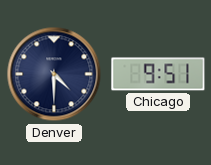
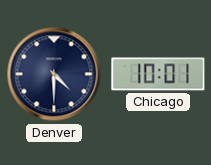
Chicago: 9:51 -> 10:01 (158, 74)
